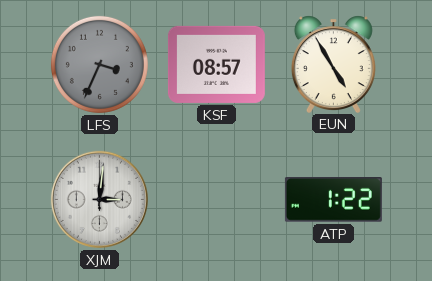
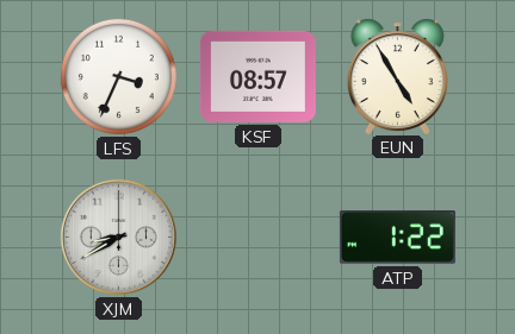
LFS dial: grey -> white (118, 76)
XJM: 3:01 -> 8:40 (118, 237)
